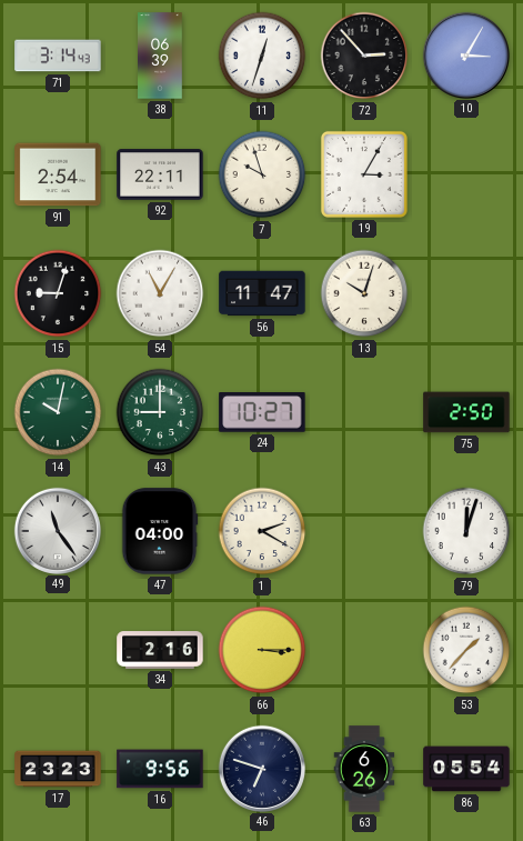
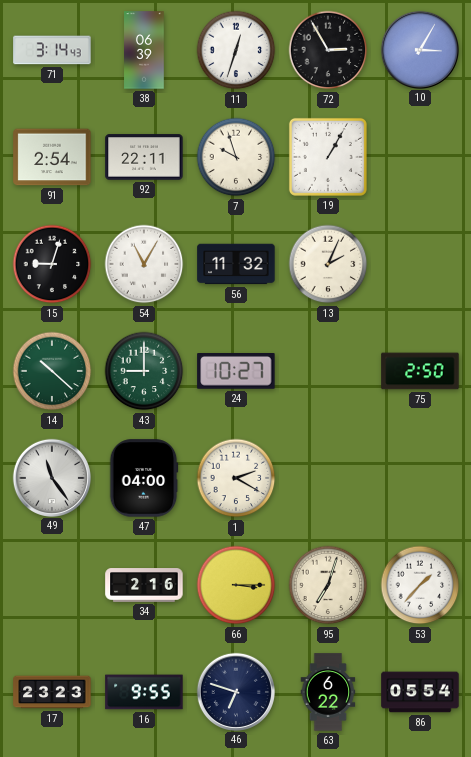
72: 2:53 -> 2:55 (328, 50)
19: 3:05 -> 1:05 (328, 157)
56: 11:47 -> 11:32 (236, 264)
13: 10:03 -> 2:04 (328, 264)
14: 10:02 -> 10:22 (52, 371)
79: 12:03 -> none (466, 531)
95: none -> 7:03 (328, 585)
16: 9:56 -> 9:55 (144, 692)
63: 6:26 -> 6:22 (328, 692)
